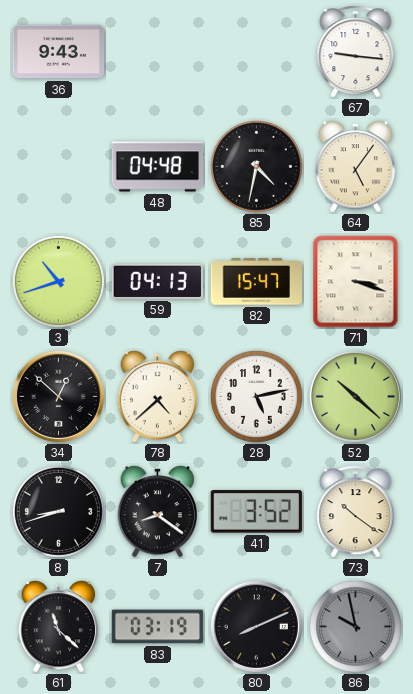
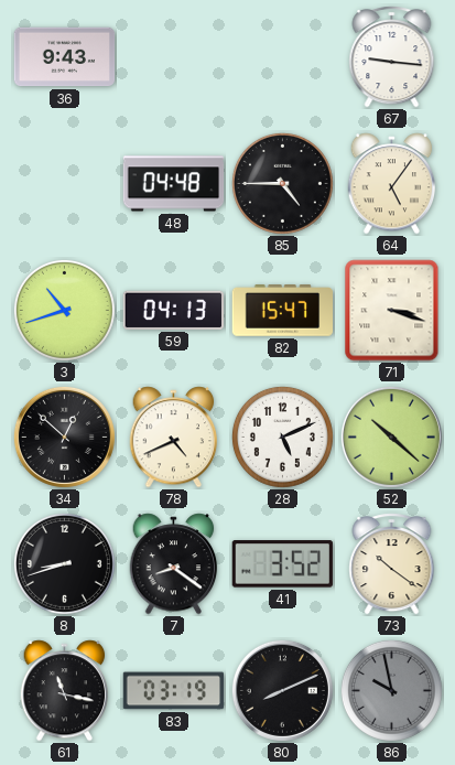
85: 4:32 -> 4:45 (282, 183)
78: 4:38 -> 4:41 (174, 438)
28: 5:13 -> 5:11 (282, 437)
61: 11:22 -> 11:17 (65, 691)
